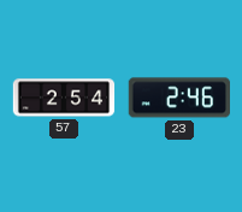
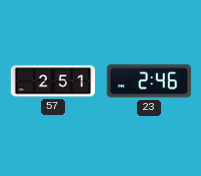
57: 2:54 -> 2:51 (53, 81)
